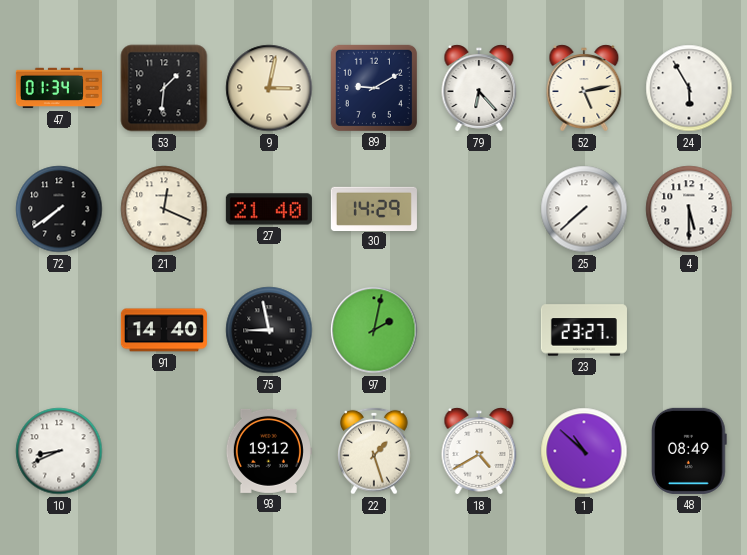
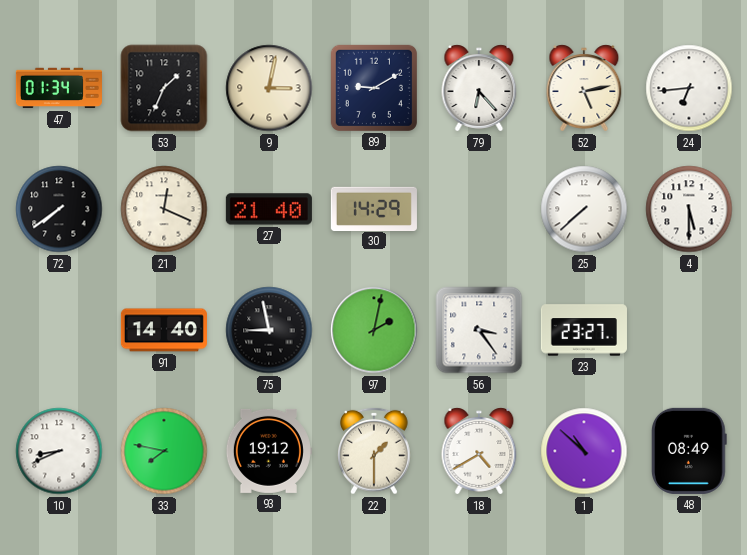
53: 1:31 -> 1:34 (164, 88)
24: 5:55 -> 6:44 (689, 88)
56: none -> 3:24 (479, 330)
33: none -> 7:47 (164, 451)
22: 1:27 -> 1:30 (375, 451)
